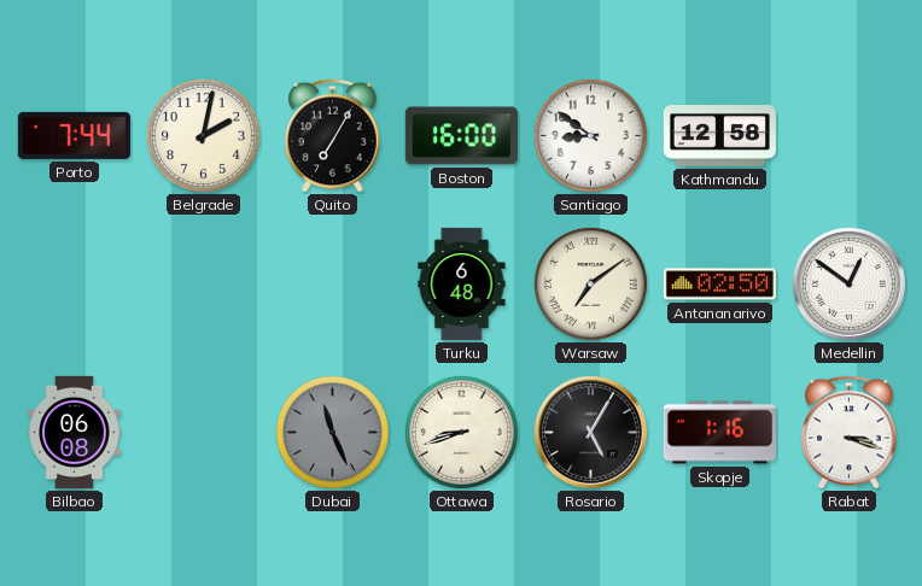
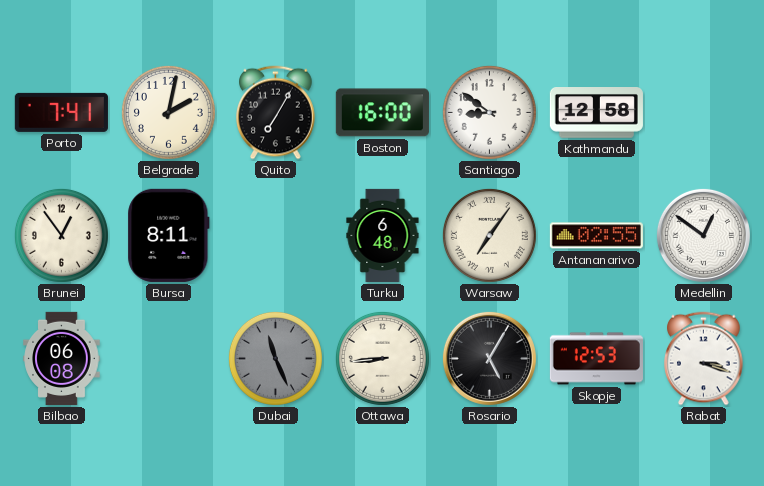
Porto: 7:44 -> 7:41 (61, 112)
Brunei: none -> 12:54 (61, 235)
Bursa: none -> 8:11 (169, 235)
Warsaw: 7:09 -> 7:06 (489, 235)
Antananarivo: 02:50 -> 02:55 (596, 236)
Ottawa: 8:42 -> 8:44 (382, 358)
Skopje: 1:16 -> 12:53 (596, 359)
